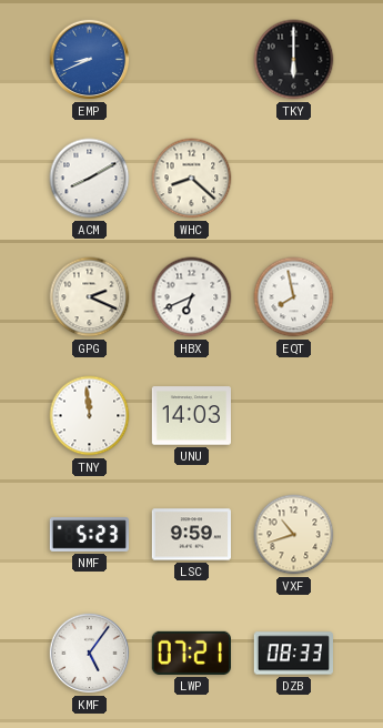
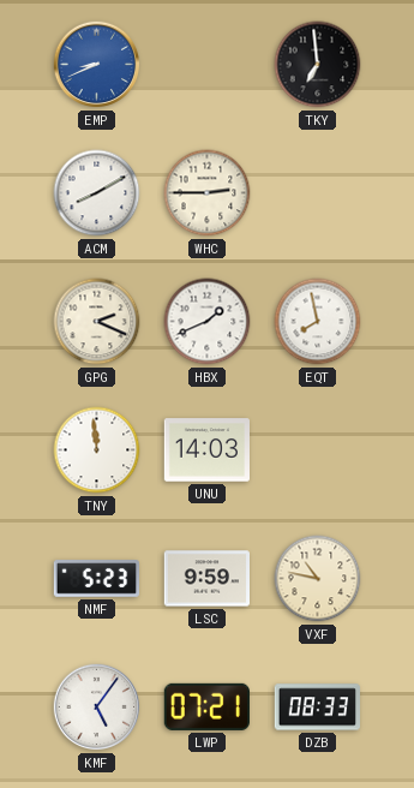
TKY: 6:00 -> 6:59 (318, 65)
WHC: 8:22 -> 2:45 (208, 193)
HBX: 6:41 -> 1:41 (208, 322)
VXF: 10:42 -> 10:47 (318, 579)
